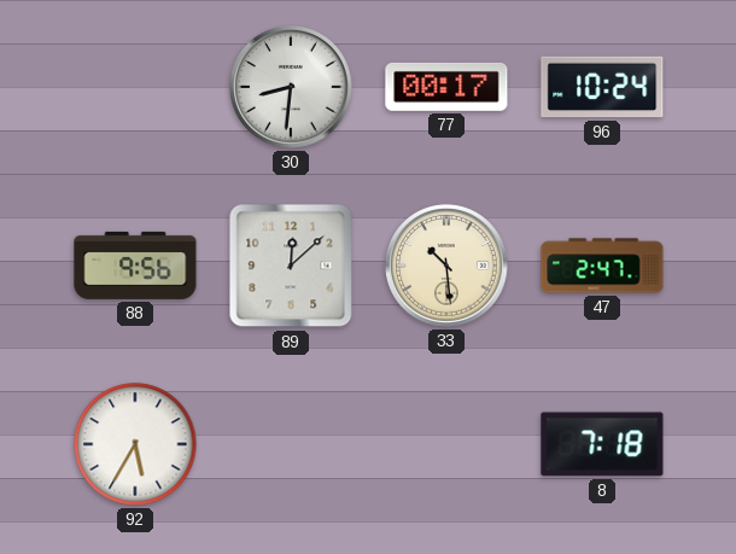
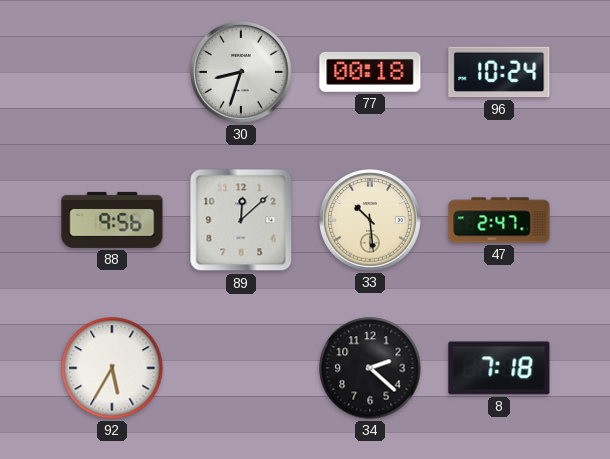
30: 8:31 -> 8:33 (241, 72)
77: 00:17 -> 00:18 (370, 72)
34: none -> 2:22 (370, 368)
